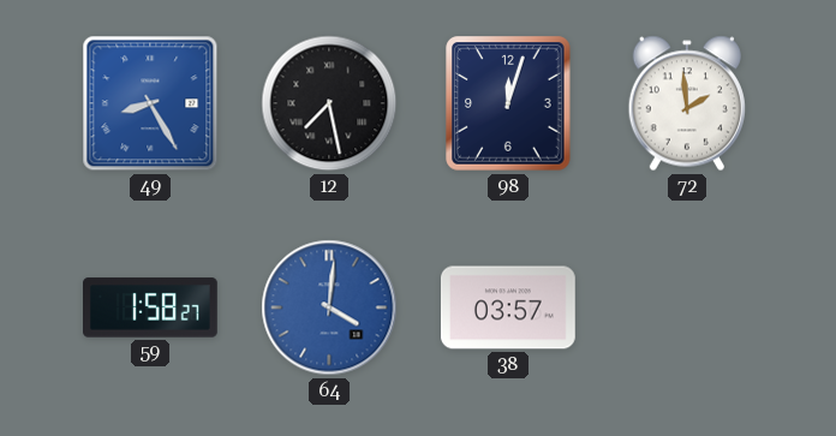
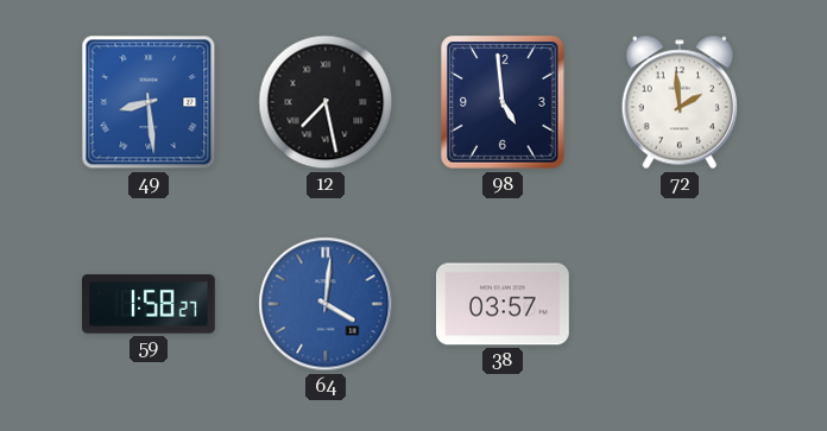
49: 8:25 -> 8:29 (149, 102)
98: 12:03 -> 4:59 (503, 102)
